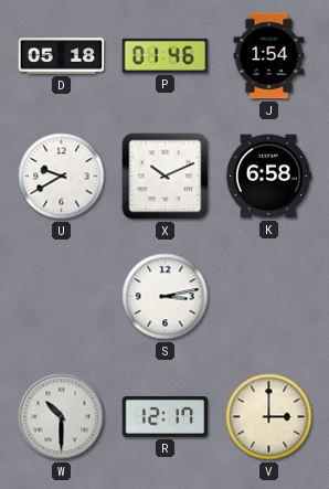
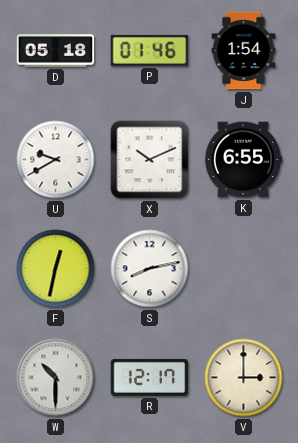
K: 6:58 -> 6:55 (243, 160)
F: none -> 12:32 (56, 269)
S: 3:13 -> 8:13 (150, 269)
